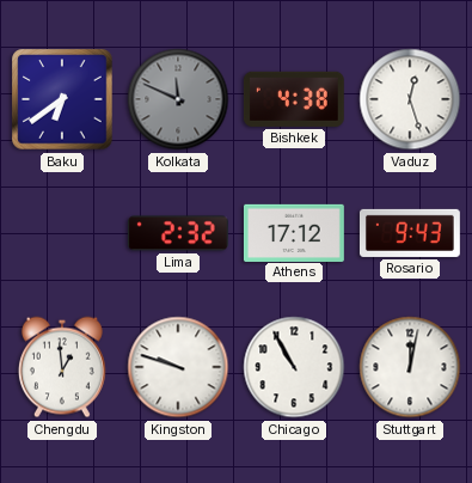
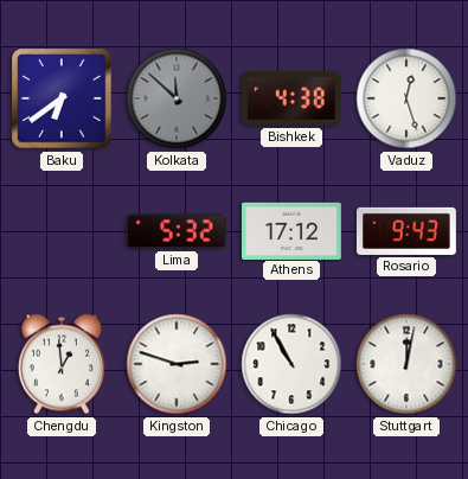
Kolkata: 11:49 -> 11:52 (177, 98)
Lima: 2:32 -> 5:32 (177, 231)
Kingston: 9:48 -> 2:48 (177, 364)
